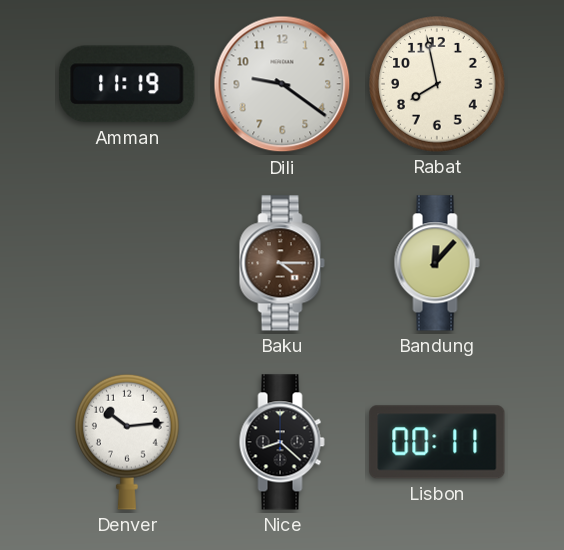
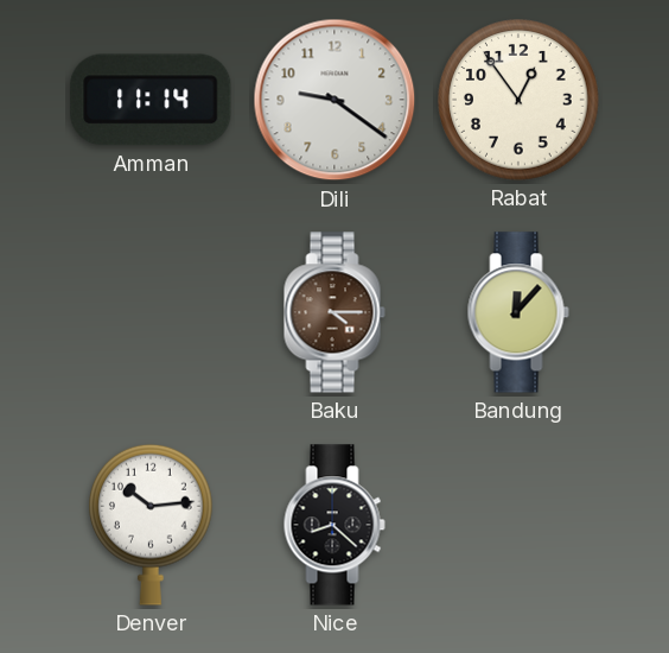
Amman: 11:19 -> 11:14 (151, 100)
Rabat: 7:58 -> 12:54 (518, 100)
Lisbon: 00:11 -> none (437, 442)
